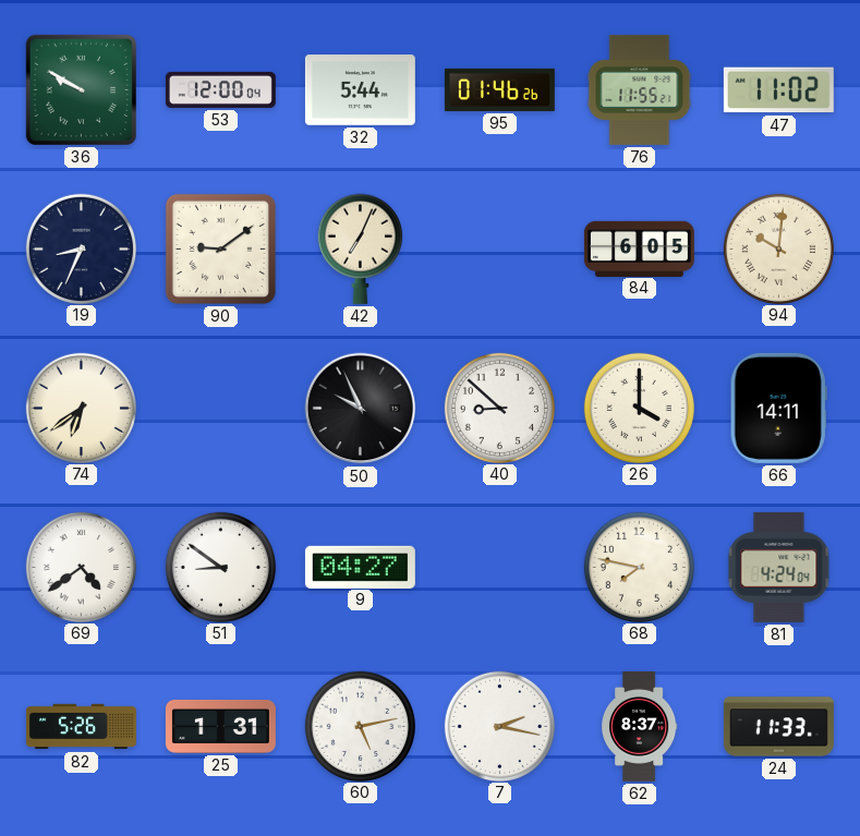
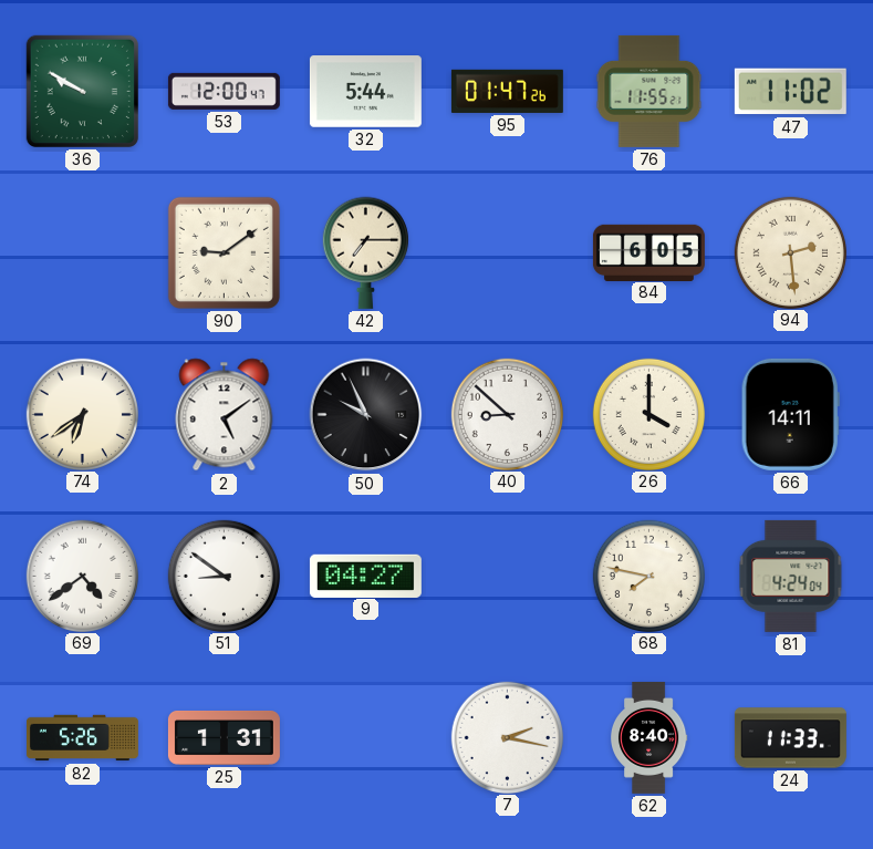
53: 12:00:04 -> 12:00:47 (224, 91)
95: 01:46 -> 01:47 (507, 91)
19: 8:34 -> none (81, 249)
42: 7:04 -> 7:15 (365, 252)
94: 10:01 -> 2:29 (790, 252)
2: none -> 5:09 (225, 415)
60: 5:13 -> none (360, 726)
62: 8:37 -> 8:40 (648, 737)
